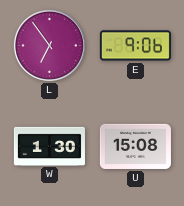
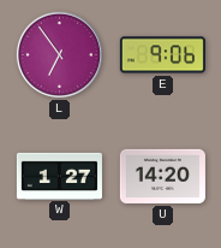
W: 1:30 -> 1:27 (59, 176)
U: 15:08 -> 14:20 (162, 176)
